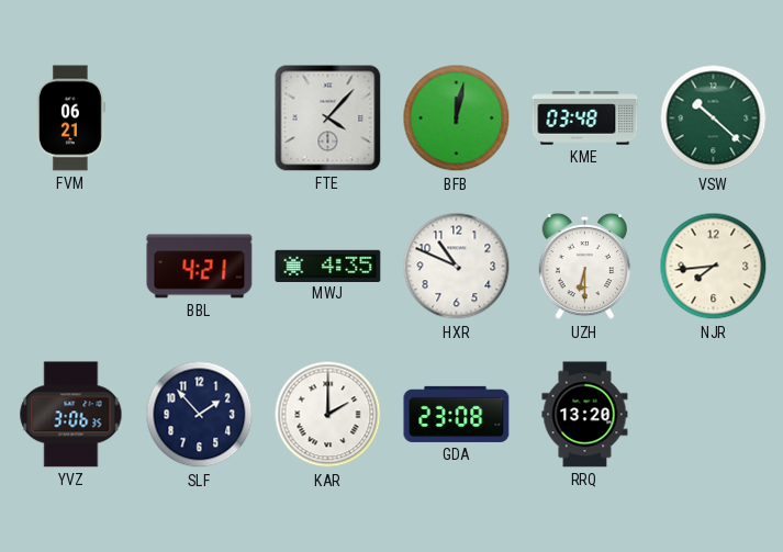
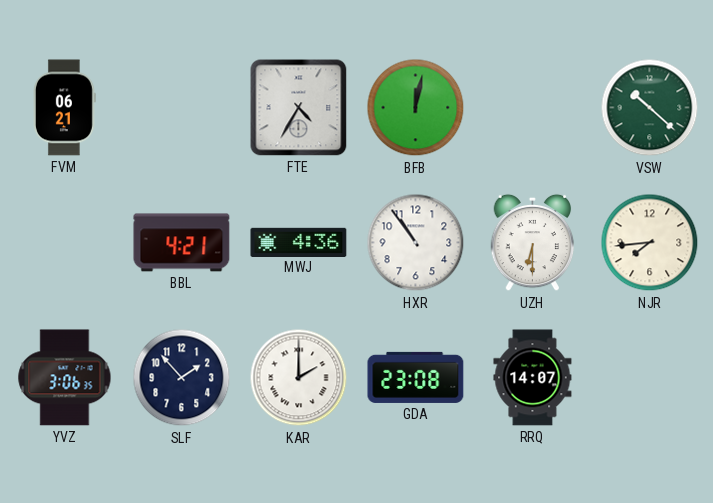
FTE: 4:07 -> 4:35 (299, 108)
KME: 03:48 -> none (585, 119)
MWJ: 4:35 -> 4:36 (299, 242)
HXR: 10:49 -> 10:54 (416, 243)
RRQ: 13:20 -> 14:07 (533, 378)
